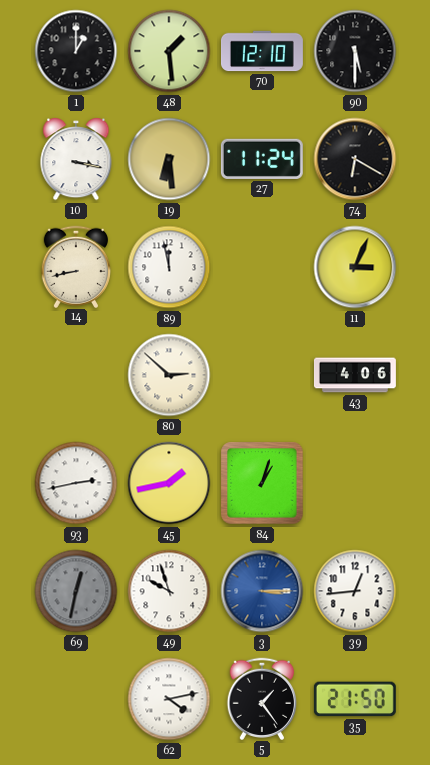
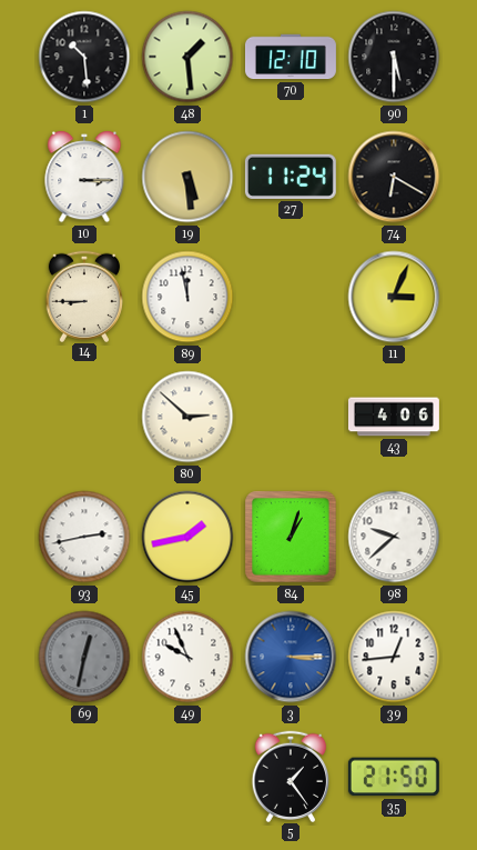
1: 1:00 -> 10:29 (84, 57)
10: 3:17 -> 3:15 (84, 177)
19: 6:29 -> 5:29 (187, 177)
14: 8:43 -> 8:45 (83, 296)
98: none -> 9:38 (394, 537)
49: 9:57 -> 9:56 (187, 657)
62: 4:13 -> none (169, 699)
